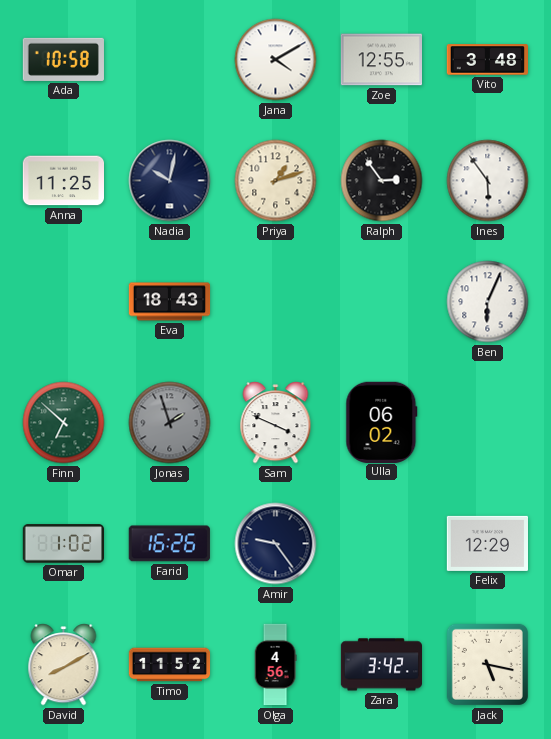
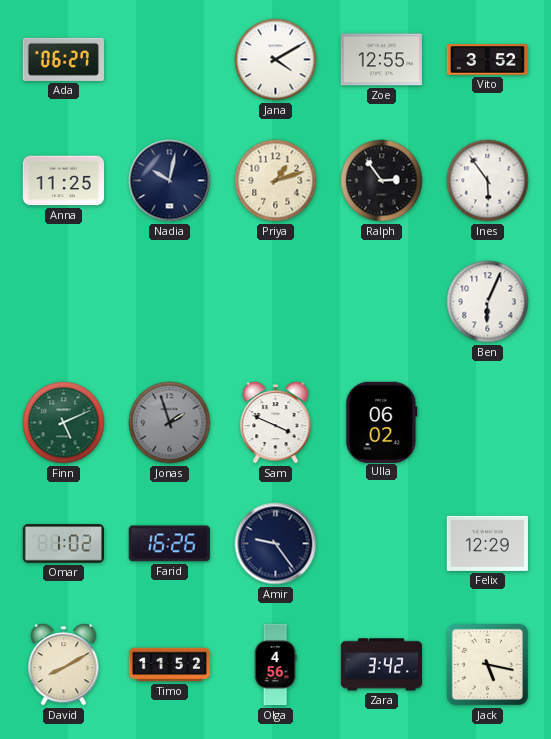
Ada: 10:58 -> 06:27 (63, 59)
Vito: 3:48 -> 3:52 (487, 60)
Eva: 18:43 -> none (170, 302)
Finn: 6:52 -> 5:11 (64, 423)
